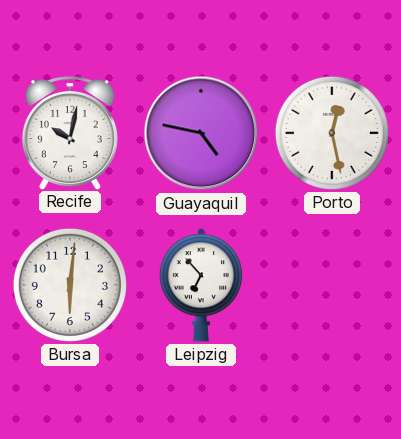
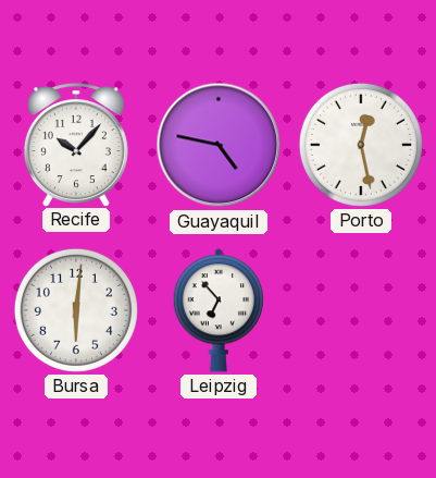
Recife: 10:02 -> 10:07 (76, 145)
